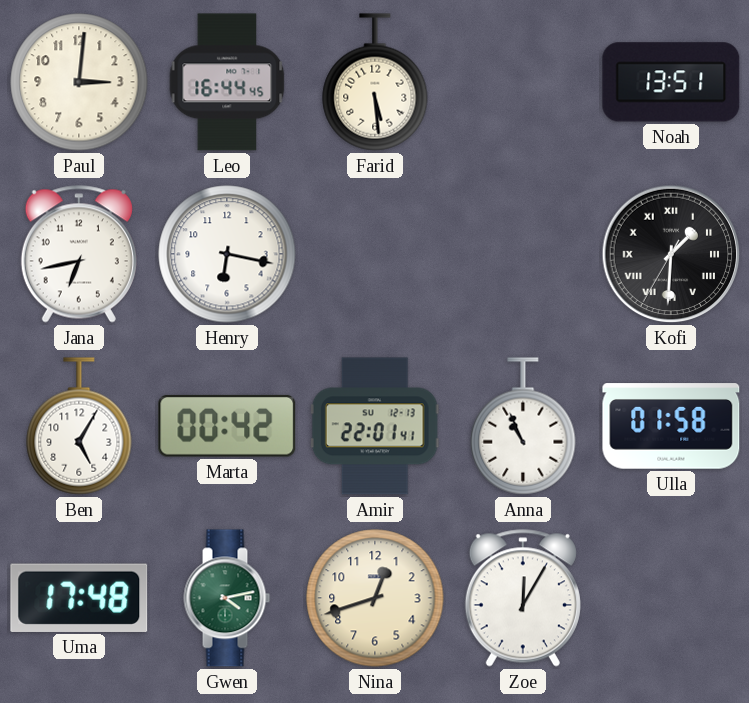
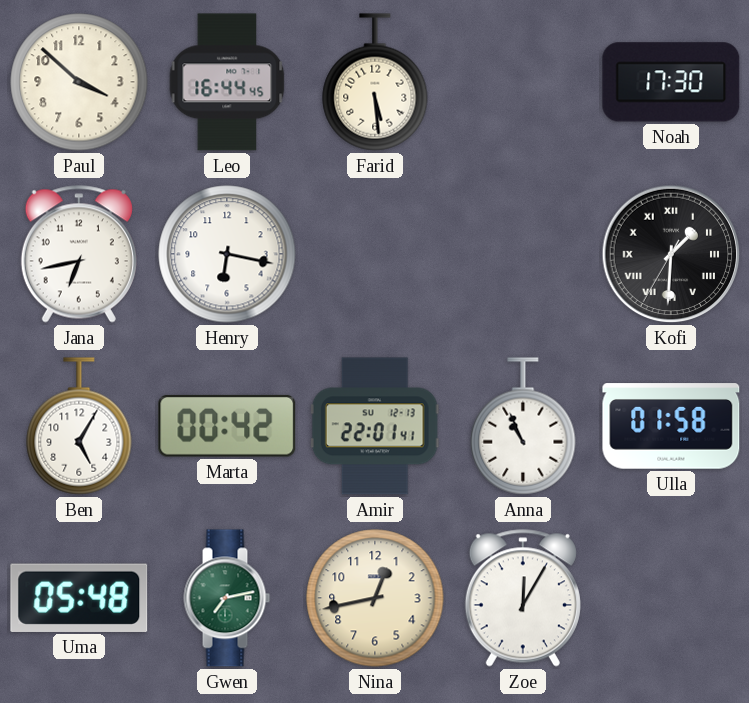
Paul: 3:01 -> 3:52 (79, 82)
Noah: 13:51 -> 17:30 (671, 82)
Uma: 17:48 -> 05:48 (79, 598)
Gwen: 4:13 -> 7:13 (227, 598)
Nina: 12:42 -> 12:43 (375, 598)
